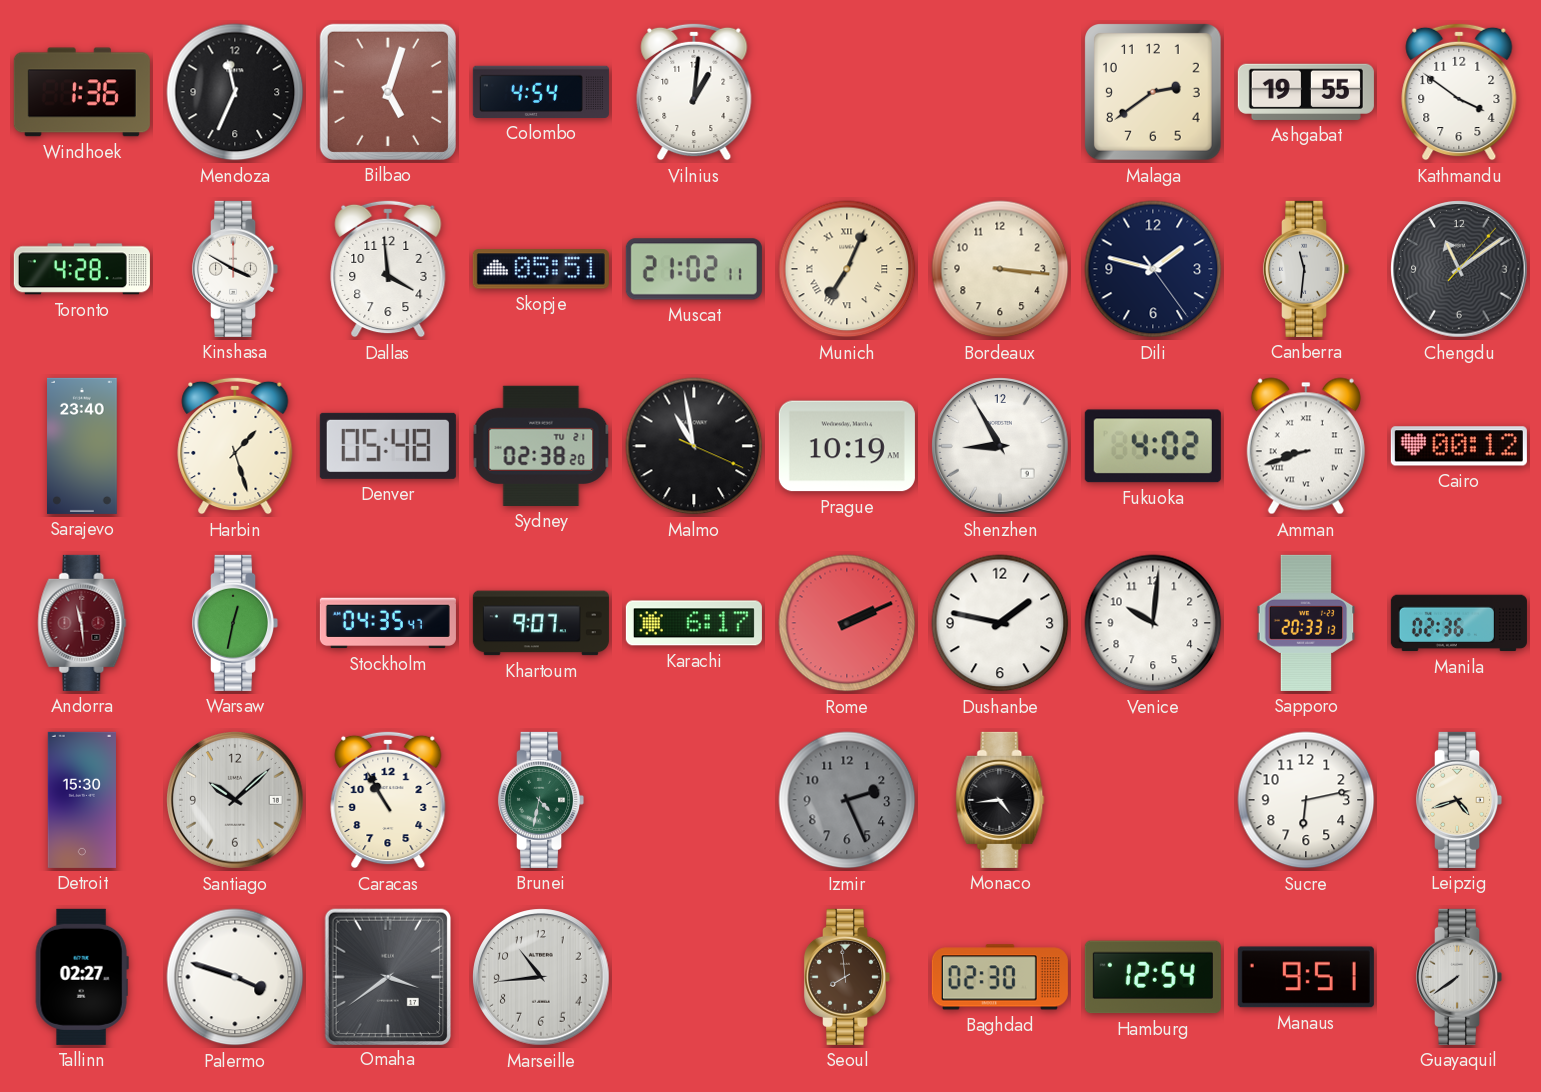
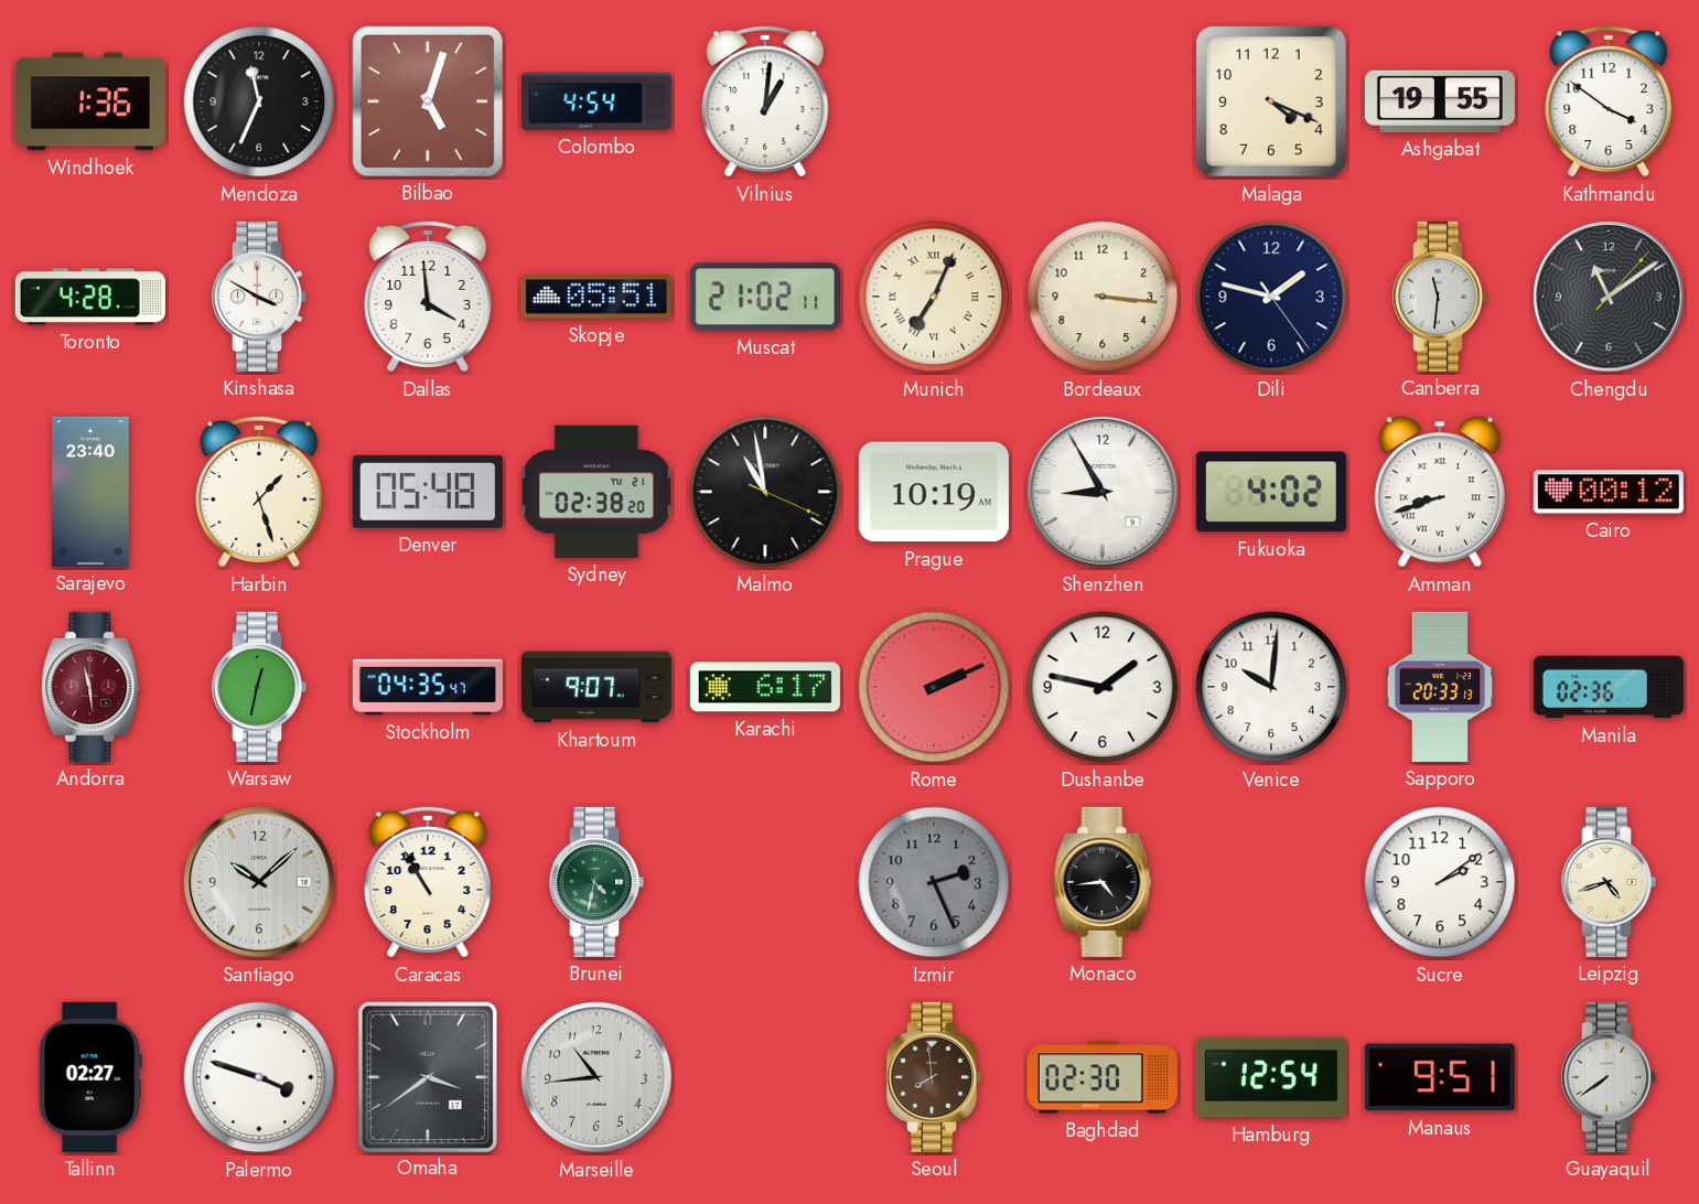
Malaga: 2:39 -> 4:19 (1272, 103)
Detroit: 15:30 -> none (82, 800)
Sucre: 6:13 -> 2:09 (1440, 882)
